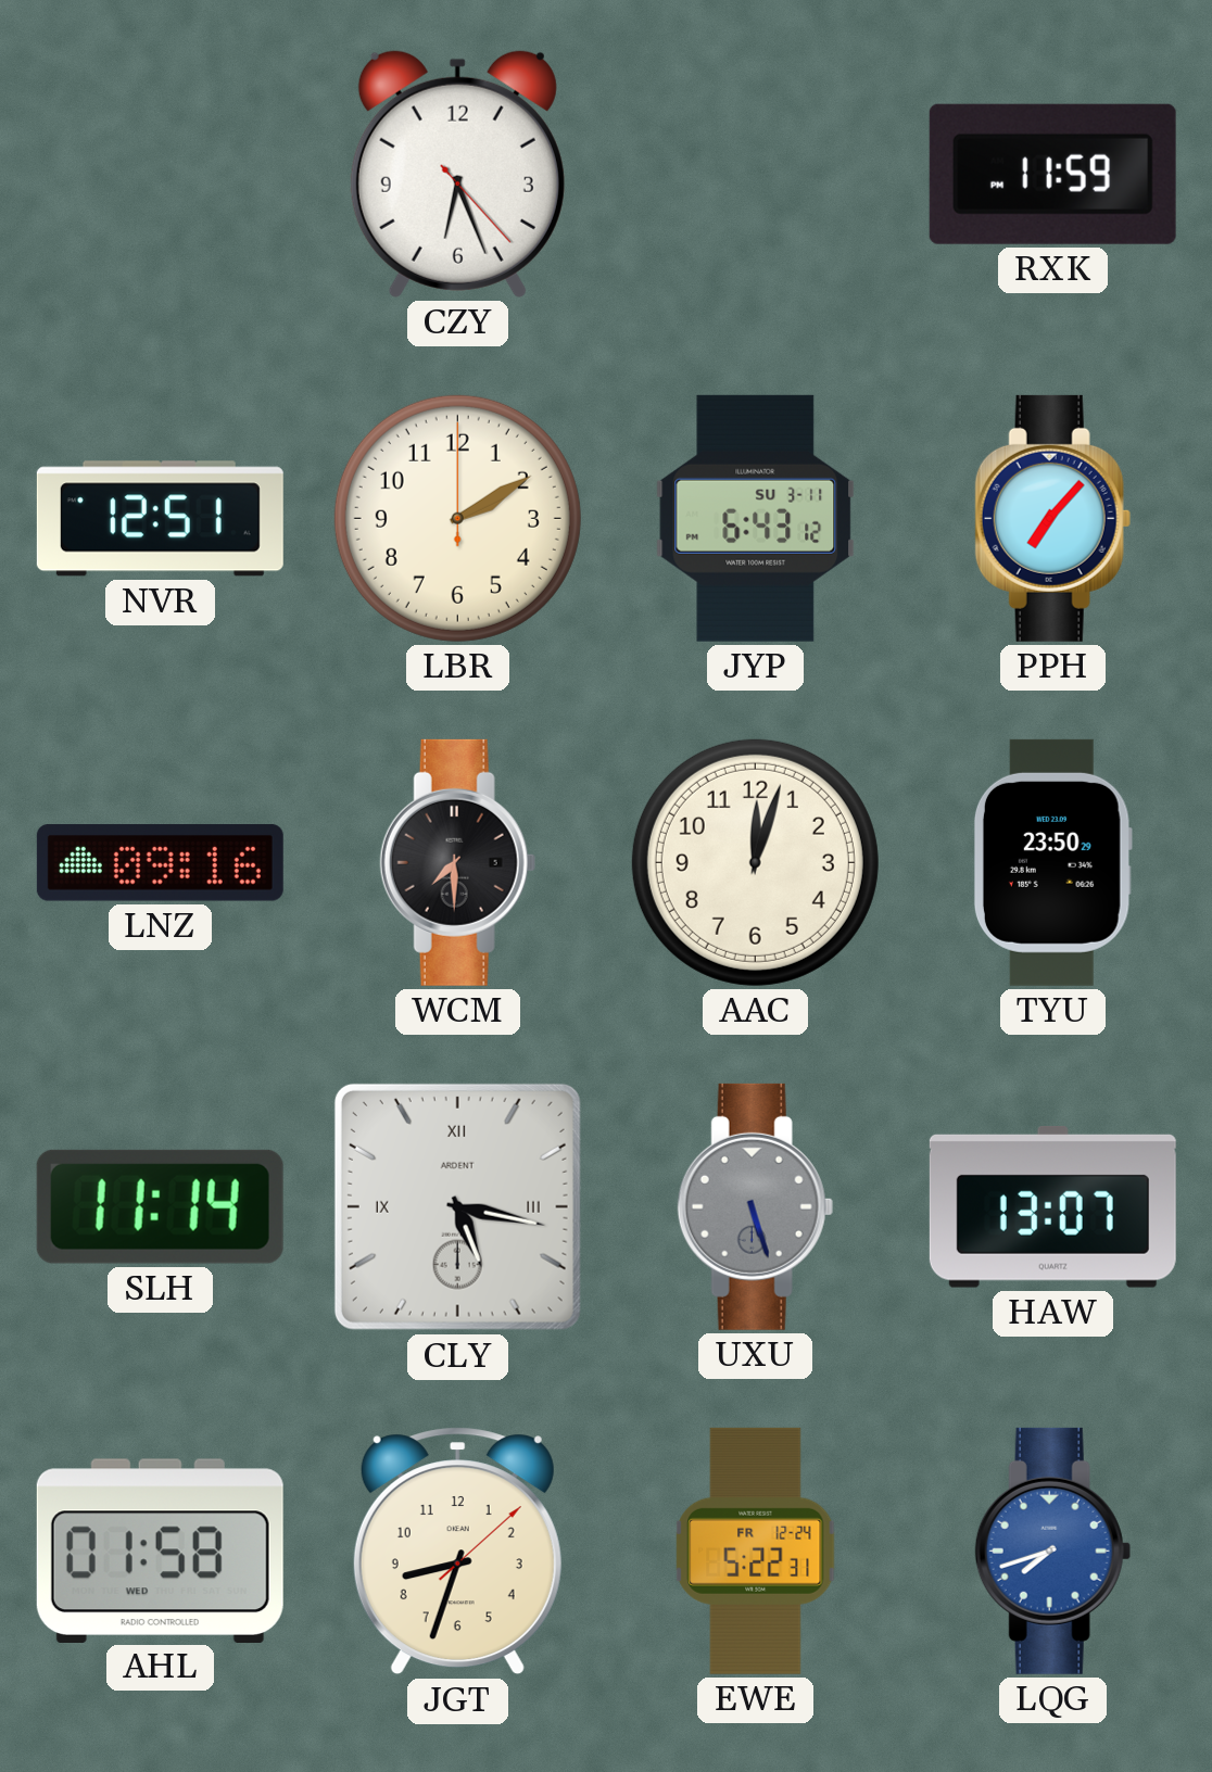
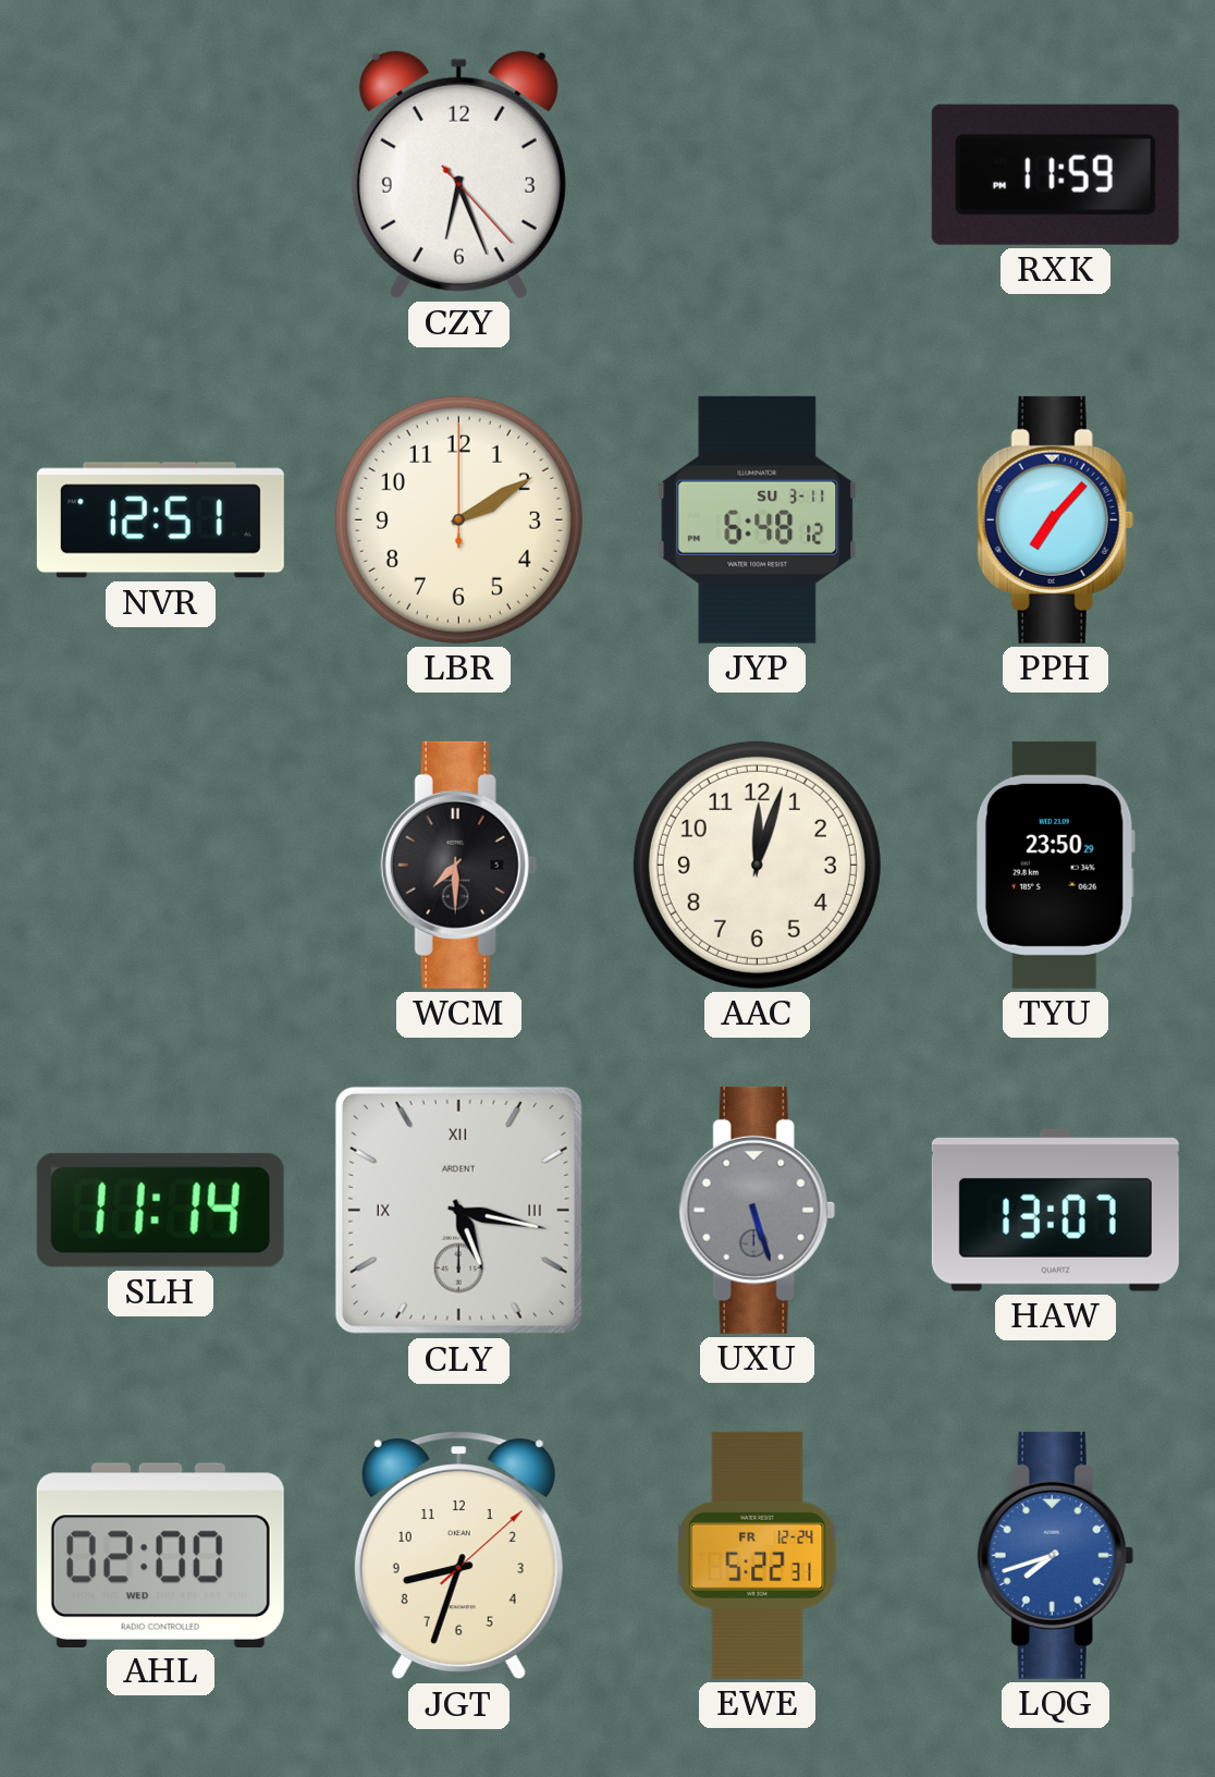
JYP: 6:43 -> 6:48 (758, 519)
LNZ: 09:16 -> none (160, 863)
AHL: 01:58 -> 02:00 (160, 1555)
